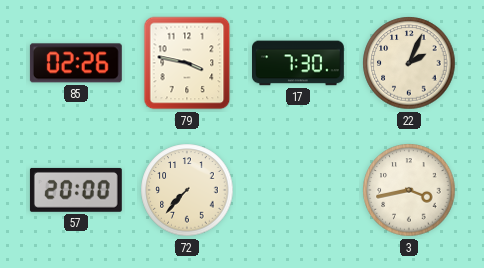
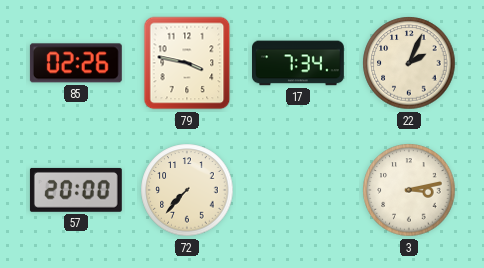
17: 7:30 -> 7:34 (299, 63)
3: 3:43 -> 3:13 (409, 190)
